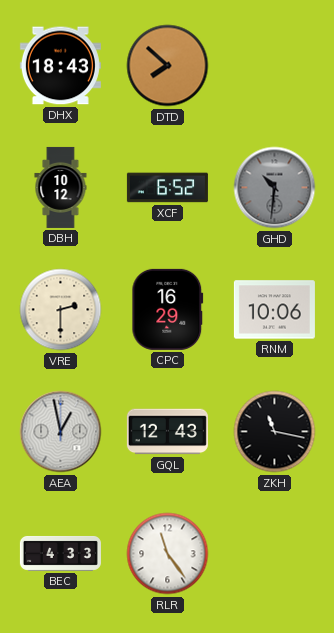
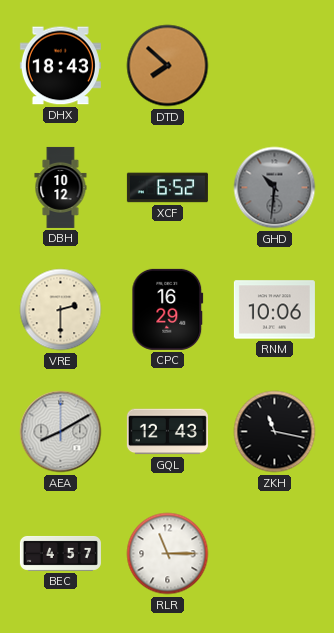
AEA: 12:58 -> 8:10 (61, 432)
BEC: 4:33 -> 4:57 (60, 553)
RLR: 11:24 -> 11:15 (168, 554)
